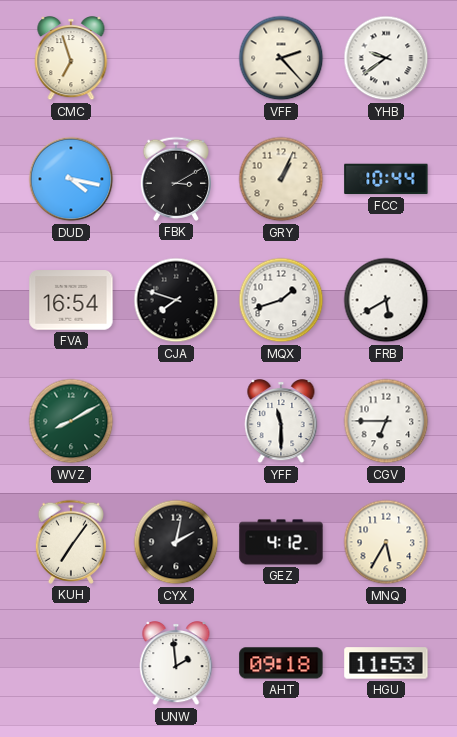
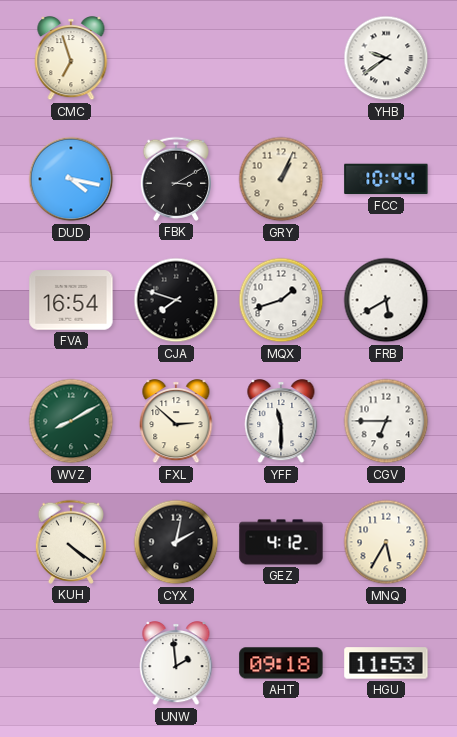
VFF: 2:23 -> none (281, 58)
FXL: none -> 2:52 (176, 422)
KUH: 7:06 -> 4:21 (70, 542)
